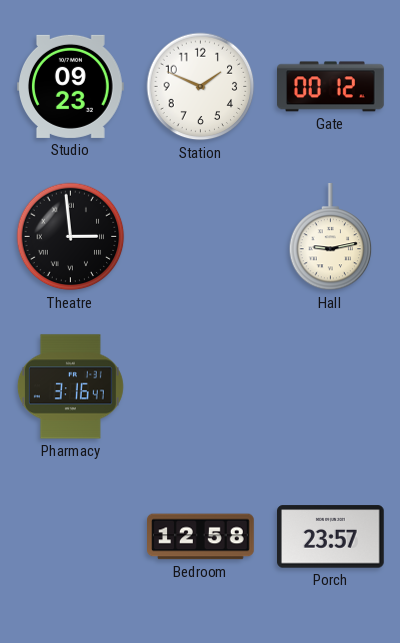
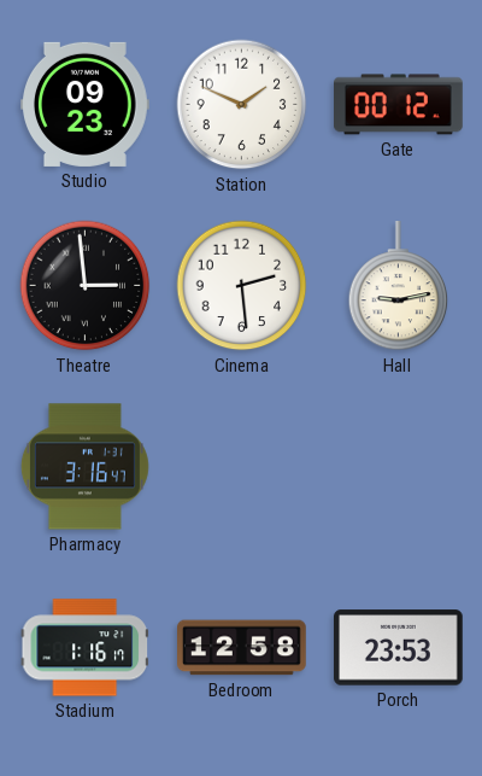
Cinema: none -> 2:29 (242, 286)
Stadium: none -> 1:16 (84, 648)
Porch: 23:57 -> 23:53 (399, 648)
